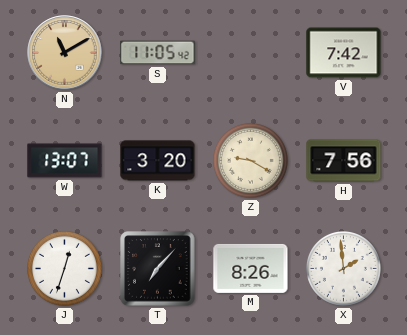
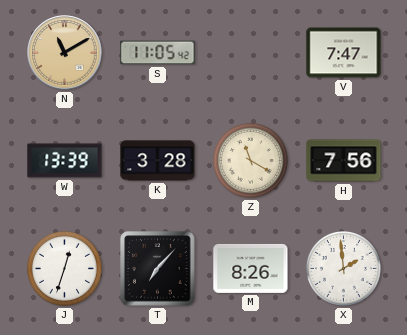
V: 7:42 -> 7:47 (344, 53)
W: 13:07 -> 13:39 (65, 161)
K: 3:20 -> 3:28 (158, 161)
Z: 9:20 -> 11:20 (250, 160)
